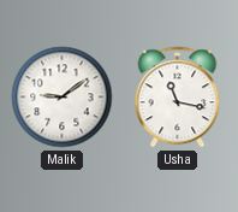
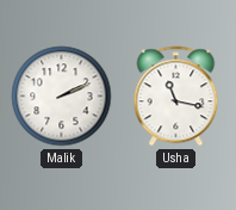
Malik: 9:09 -> 2:11 (62, 97)
